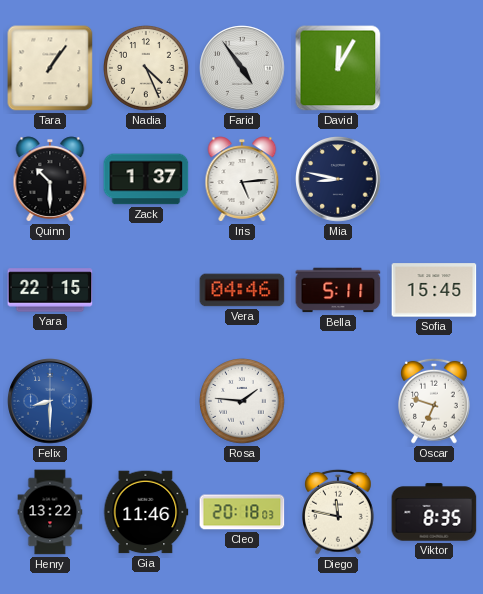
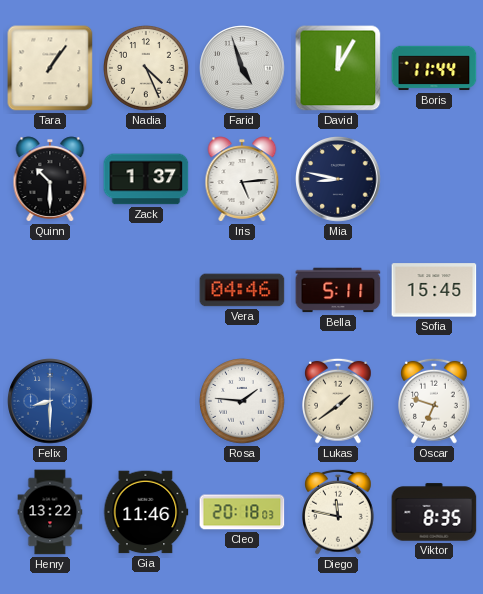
Farid: 4:54 -> 4:57 (242, 68)
Boris: none -> 11:44 (434, 68)
Yara: 22:15 -> none (50, 290)
Lukas: none -> 1:39 (339, 401)
